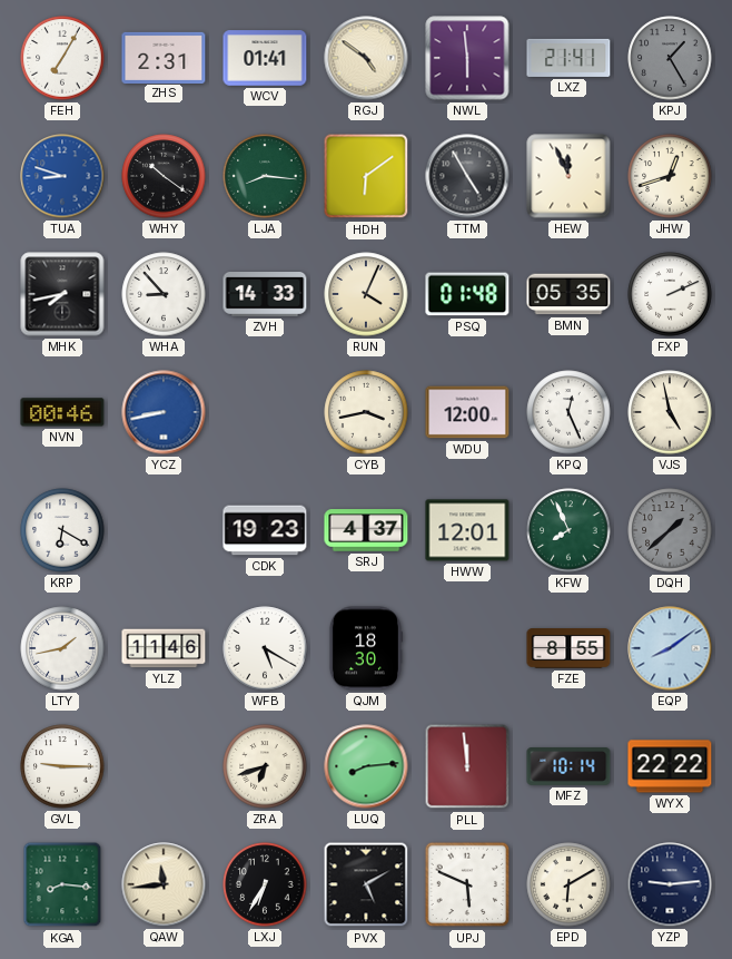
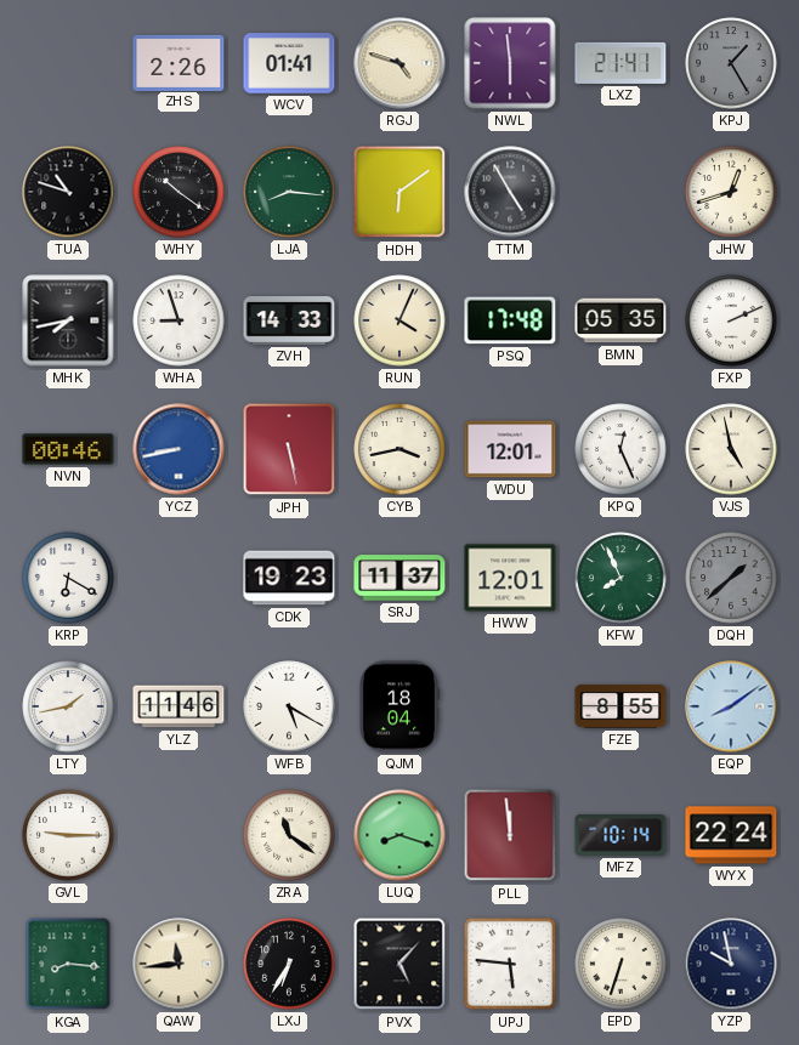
FEH: 7:05 -> none (62, 58)
ZHS: 2:31 -> 2:26 (178, 62)
RGJ: 4:51 -> 4:48 (399, 63)
TUA: 8:48 -> 10:48 (68, 192)
TUA dial: blue -> black (68, 192)
HEW: 11:56 -> none (568, 176)
WHA: 8:53 -> 8:57 (178, 320)
PSQ: 01:48 -> 17:48 (510, 320)
JPH: none -> 5:28 (289, 449)
WDU: 12:00 -> 12:01 (510, 449)
SRJ: 4:37 -> 11:37 (399, 578)
QJM: 18:30 -> 18:04 (398, 706)
ZRA: 6:42 -> 11:21 (289, 835)
LUQ: 8:14 -> 8:18 (399, 835)
WYX: 22:22 -> 22:24 (731, 835)
PVX: 5:10 -> 5:07 (399, 964)
UPJ: 5:49 -> 5:46 (510, 964)
EPD: 6:10 -> 6:33 (620, 964)
YZP: 9:14 -> 9:58 (731, 964)
